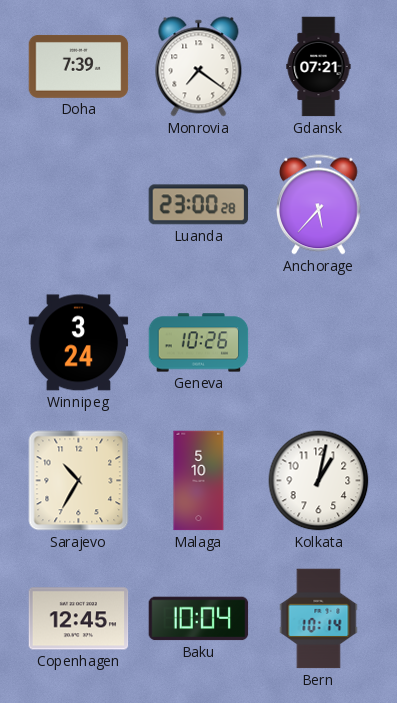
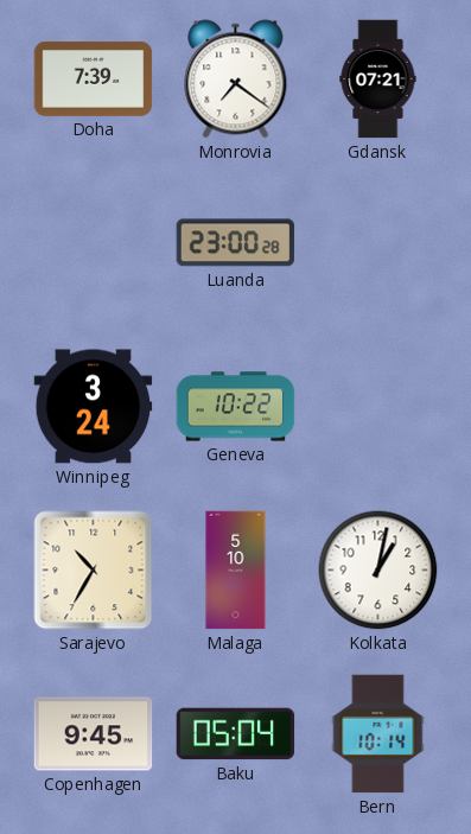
Anchorage: 5:37 -> none (319, 205)
Geneva: 10:26 -> 10:22 (236, 407)
Copenhagen: 12:45 -> 9:45 (94, 734)
Baku: 10:04 -> 05:04 (236, 734)
